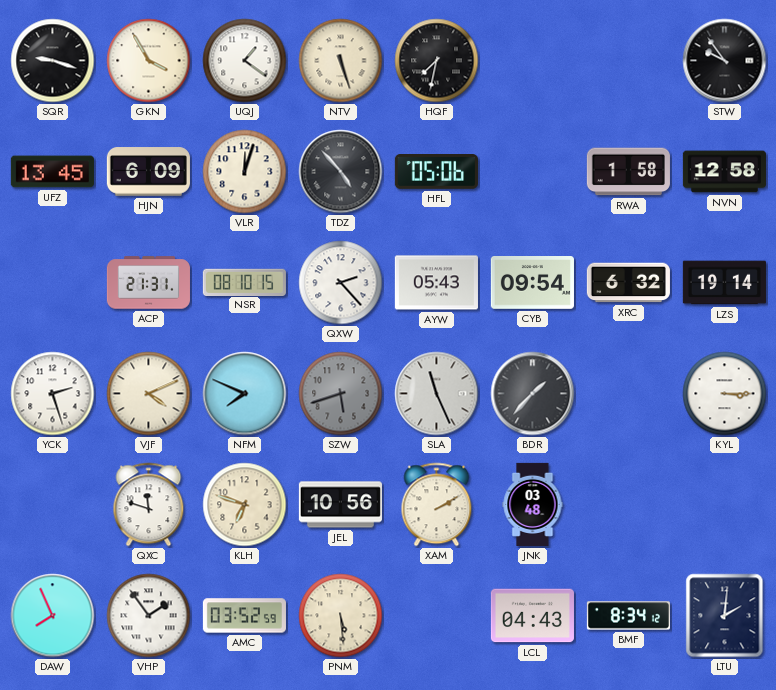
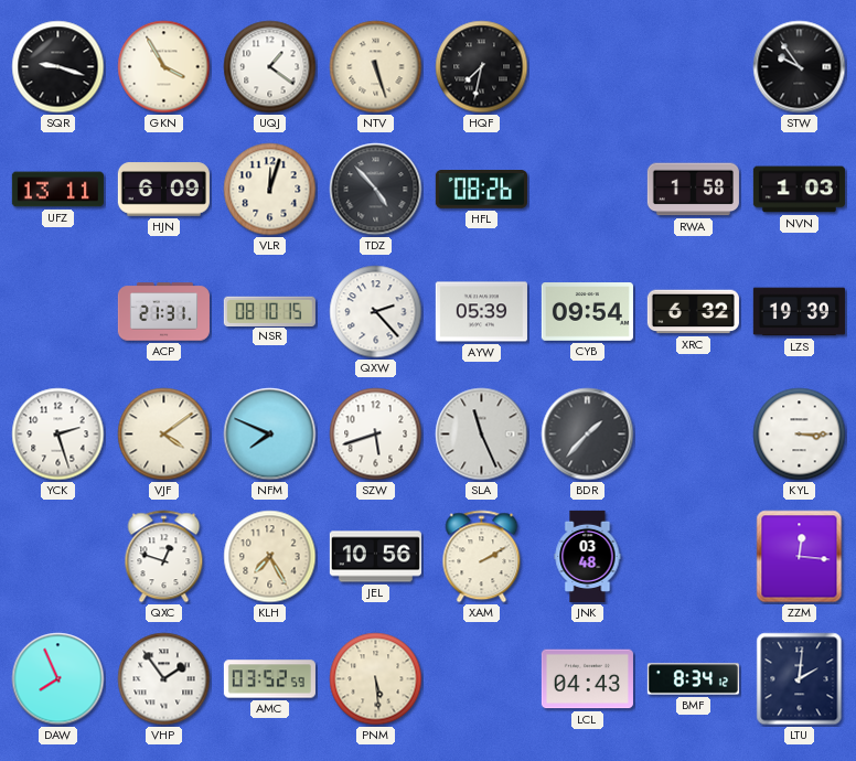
UFZ: 13:45 -> 13:11 (57, 190)
HFL: 05:06 -> 08:26 (481, 190)
NVN: 12:58 -> 1:03 (799, 190)
AYW: 05:43 -> 05:39 (481, 312)
LZS: 19:14 -> 19:39 (799, 312)
VJF: 4:11 -> 4:09 (164, 435)
SZW dial: grey -> white (376, 435)
QXC: 11:48 -> 12:48 (164, 557)
KLH: 6:48 -> 7:25 (270, 557)
ZZM: none -> 12:16 (800, 557)
